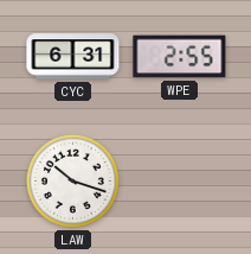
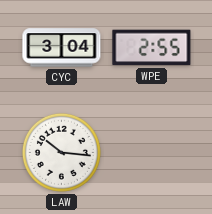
CYC: 6:31 -> 3:04 (62, 48)
LAW: 10:18 -> 10:16 (61, 152)
